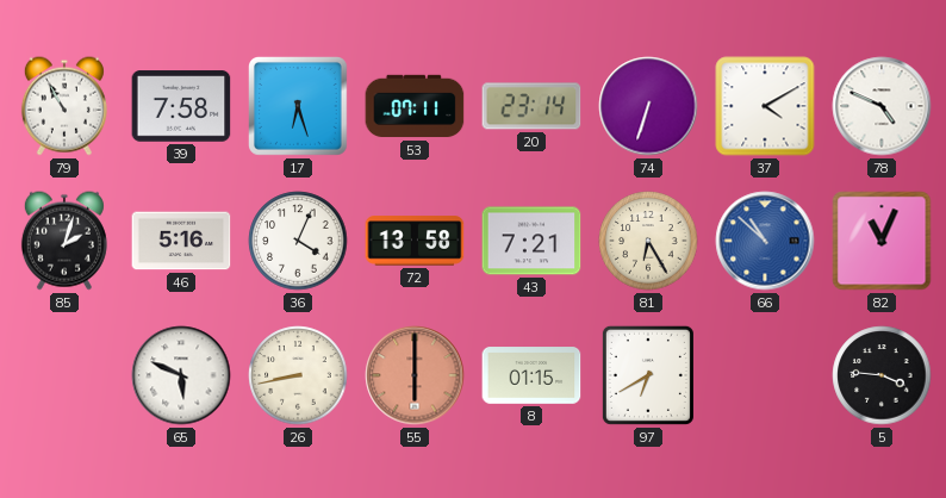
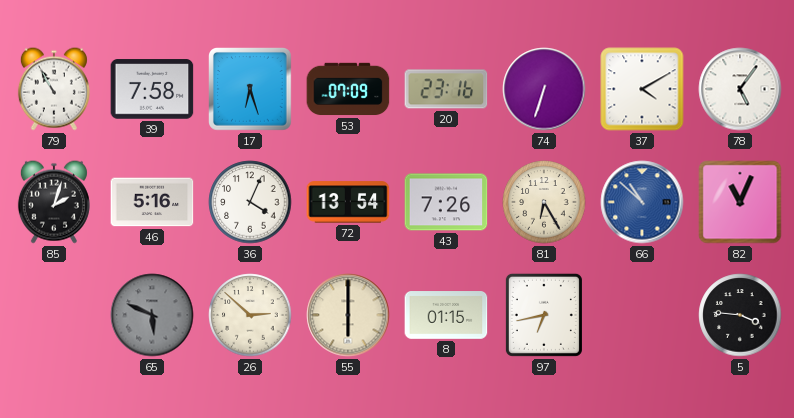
53: 07:11 -> 07:09 (348, 89)
20: 23:14 -> 23:16 (446, 89)
78: 4:49 -> 5:06 (740, 89)
72: 13:58 -> 13:54 (348, 202)
43: 7:21 -> 7:26 (446, 202)
65 dial: white -> grey (152, 315)
26: 8:43 -> 2:52 (250, 315)
55 dial: salmon -> cream (348, 315)
97: 6:40 -> 6:43 (544, 315)
